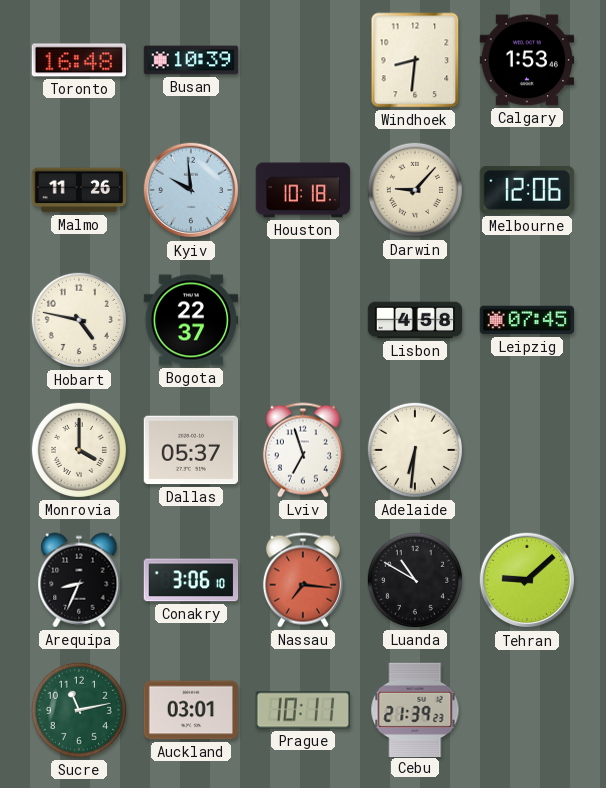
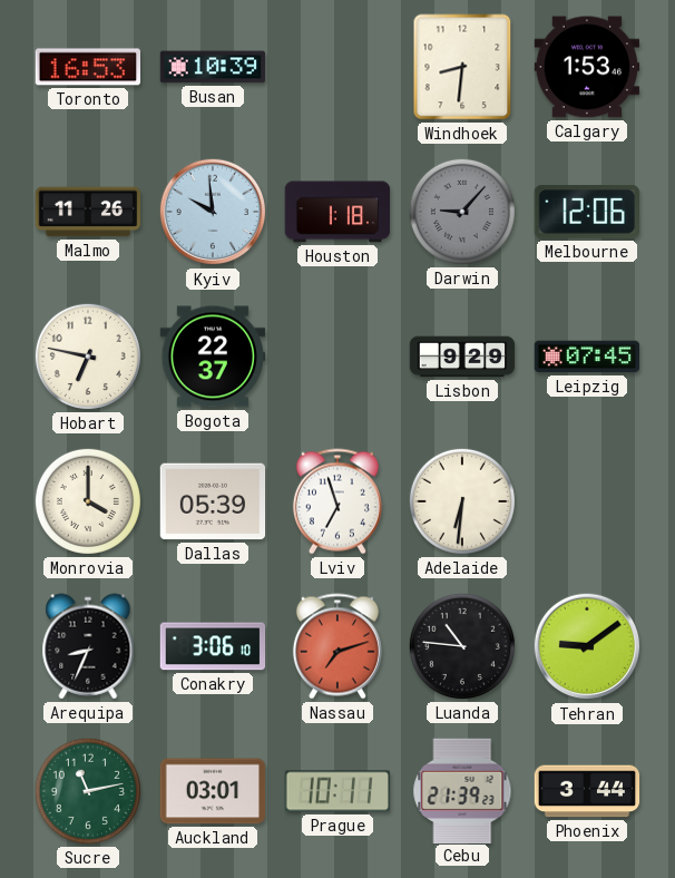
Toronto: 16:48 -> 16:53 (87, 67)
Houston: 10:18 -> 1:18 (338, 212)
Darwin dial: cream -> grey (462, 212)
Hobart: 4:47 -> 6:47 (88, 357)
Lisbon: 4:58 -> 9:29 (462, 357)
Dallas: 05:37 -> 05:39 (213, 501)
Nassau: 7:16 -> 7:12 (338, 646)
Luanda: 10:50 -> 10:46 (462, 646)
Tehran: 9:08 -> 9:09 (587, 646)
Phoenix: none -> 3:44 (587, 791)
